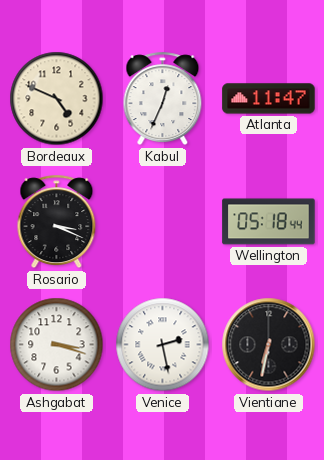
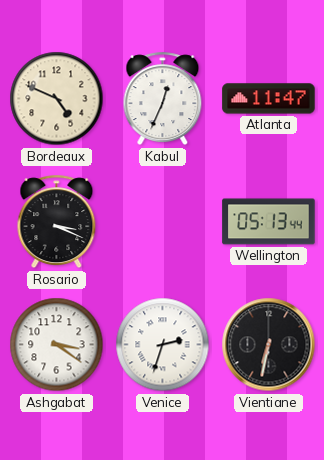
Wellington: 05:18 -> 05:13 (269, 222)
Ashgabat: 3:18 -> 3:21 (57, 345)
Venice: 2:28 -> 2:33 (163, 345)
